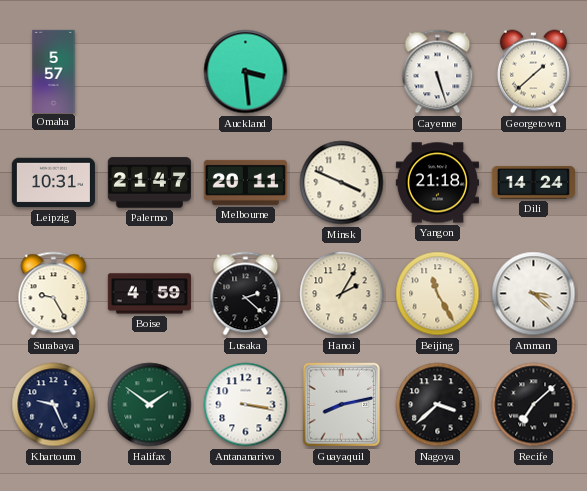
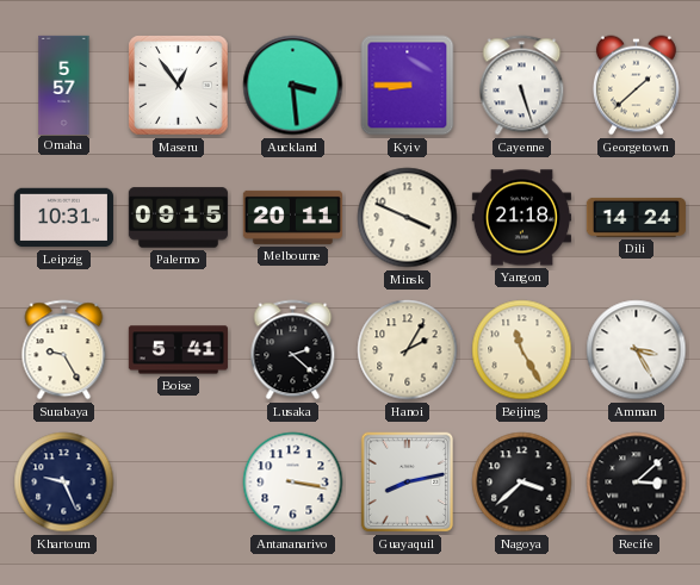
Maseru: none -> 12:54 (179, 86)
Kyiv: none -> 8:45 (408, 86)
Palermo: 21:47 -> 09:15 (178, 218)
Boise: 4:59 -> 5:41 (178, 350)
Amman: 3:22 -> 3:25 (637, 350)
Halifax: 1:51 -> none (150, 405)
Recife: 7:08 -> 3:08 (637, 483)
